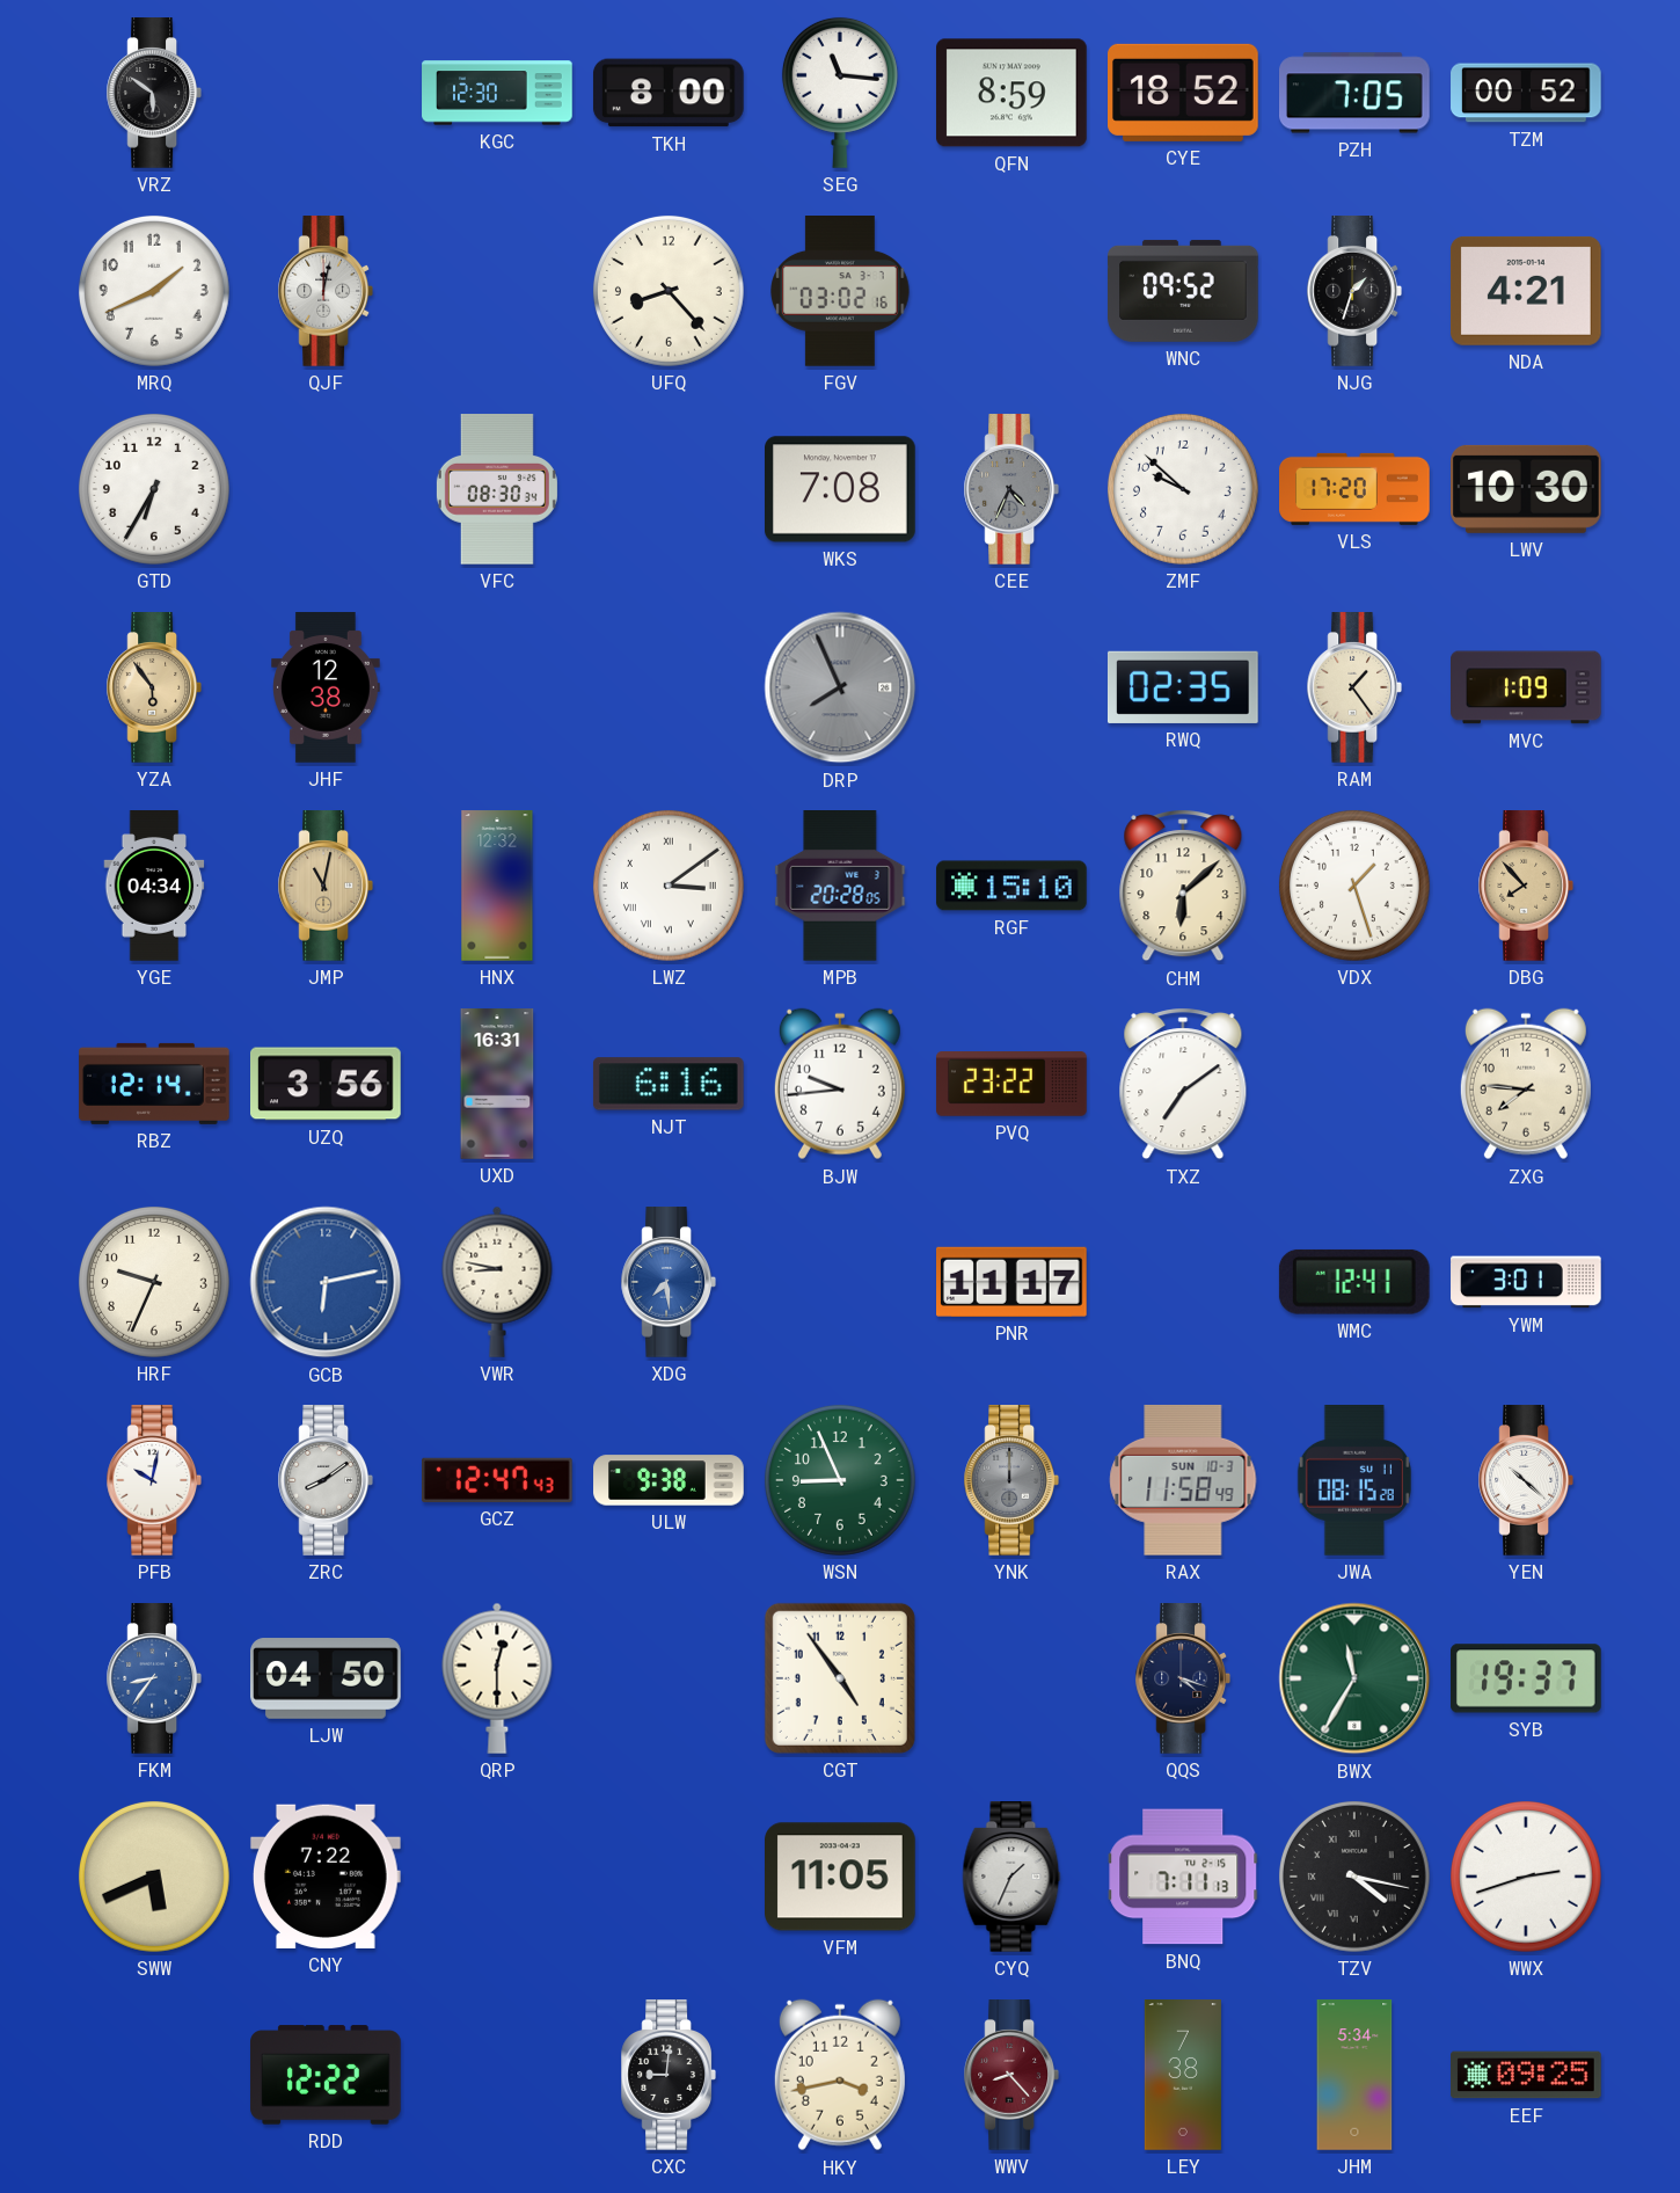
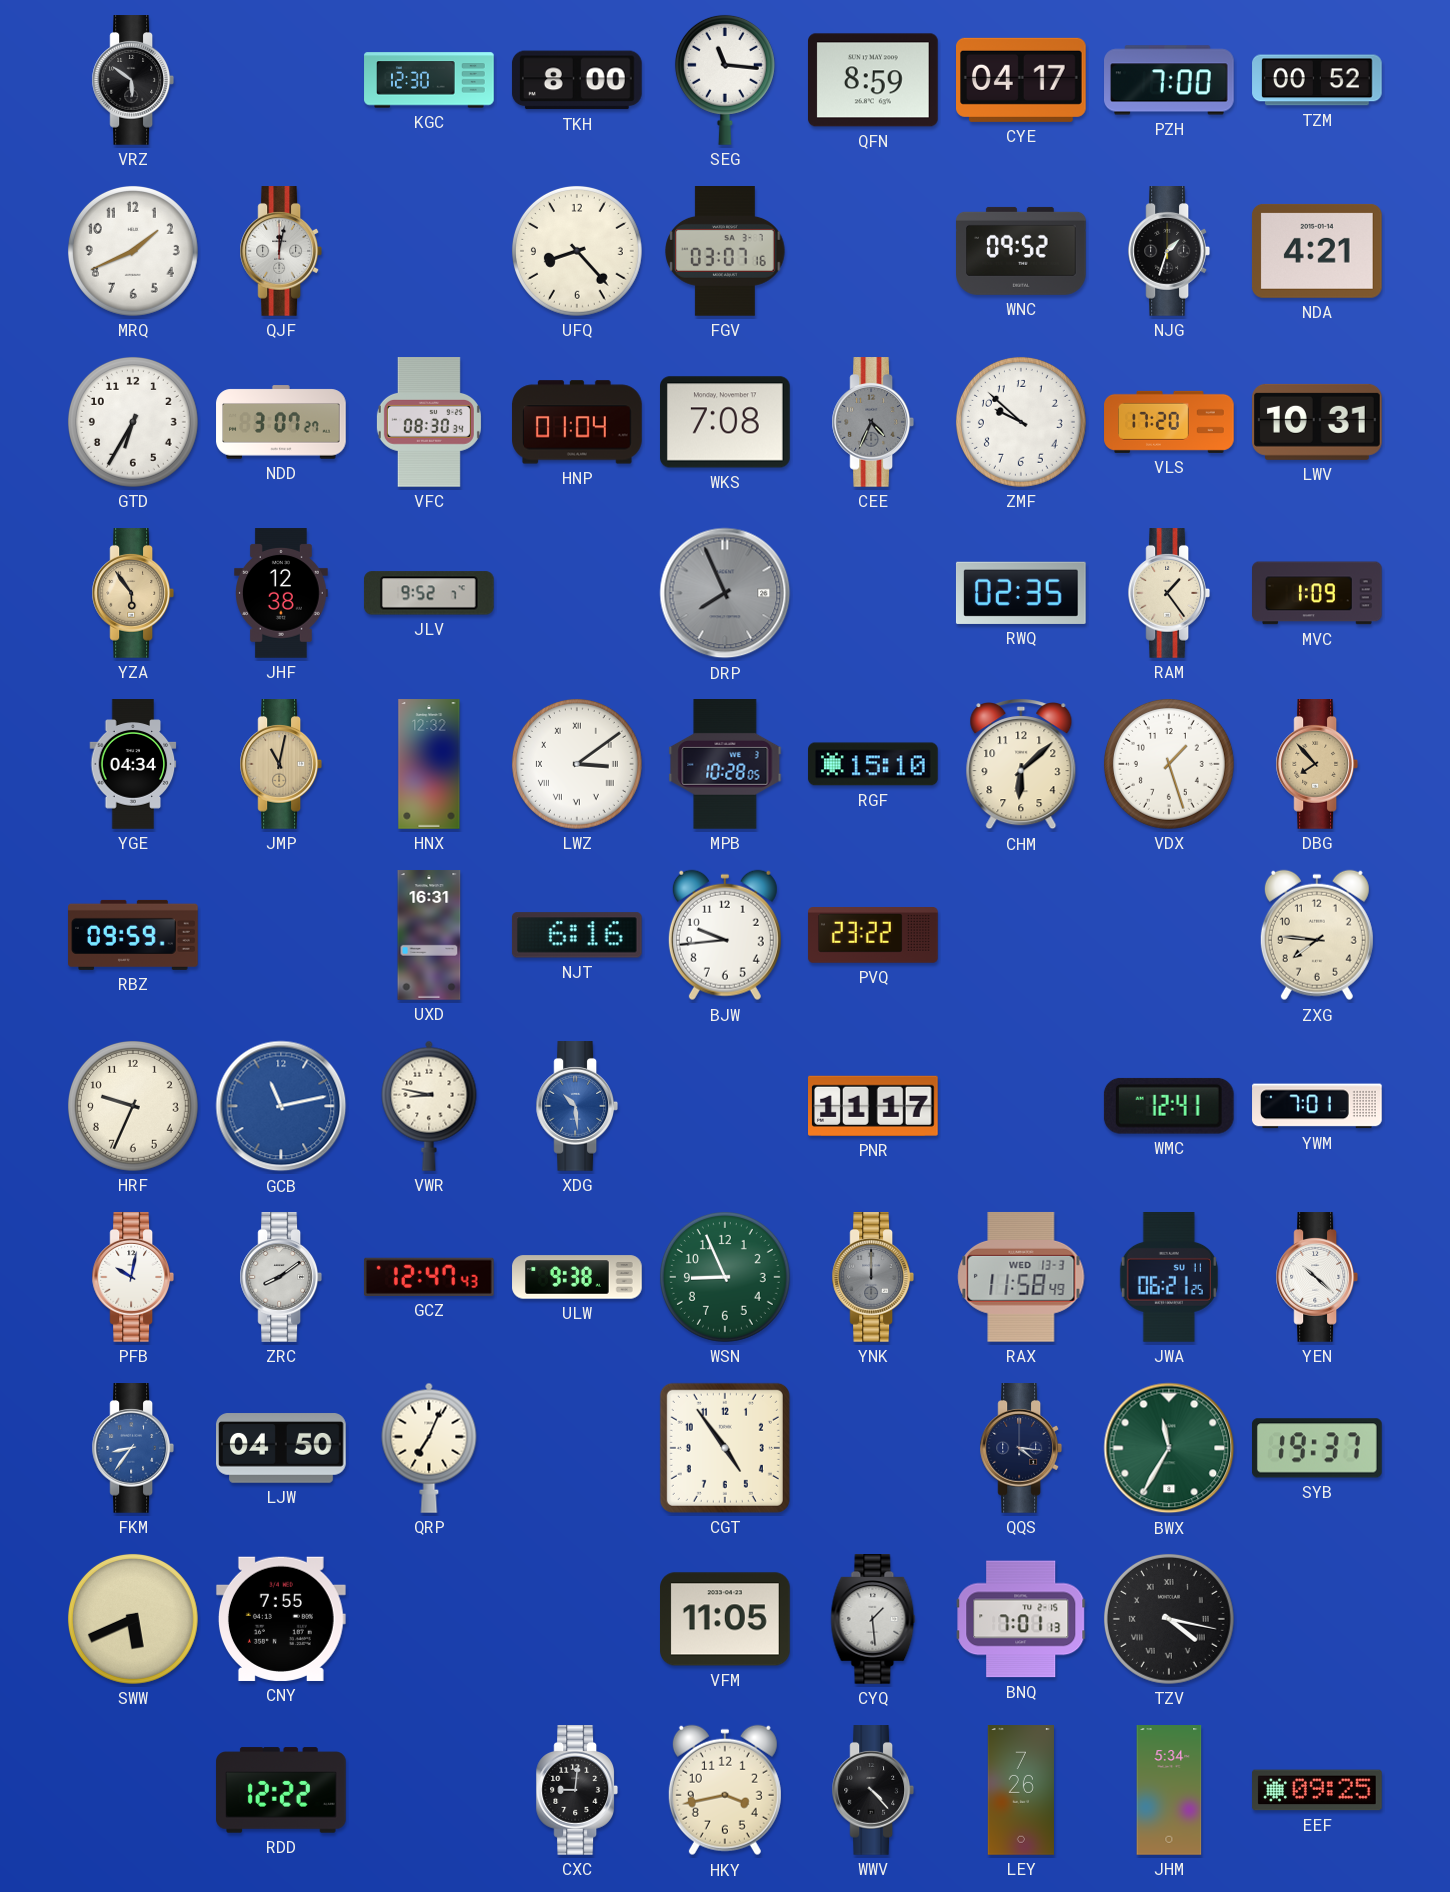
CYE: 18:52 -> 04:17 (1022, 80)
PZH: 7:05 -> 7:00 (1170, 80)
FGV: 03:02 -> 03:07 (725, 252)
NDD: none -> 3:07 (281, 422)
HNP: none -> 01:04 (578, 422)
LWV: 10:30 -> 10:31 (1318, 422)
JLV: none -> 9:52 (429, 593)
MPB: 20:28 -> 10:28 (725, 765)
RBZ: 12:14 -> 09:59 (133, 935)
UZQ: 3:56 -> none (327, 1084)
TXZ: 7:09 -> none (1183, 1084)
GCB: 6:13 -> 11:13 (281, 1106)
XDG: 7:29 -> 10:29 (576, 1106)
YWM: 3:01 -> 7:01 (1317, 1106)
RAX date: SUN 10-3 -> WED 13-3 (1021, 1277)
JWA: 08:15 -> 06:21 (1169, 1278)
QRP: 12:30 -> 7:04 (429, 1448)
QQS: 4:18 -> 4:16 (1020, 1448)
CNY: 7:22 -> 7:55 (281, 1619)
CYQ: 1:34 -> 1:29 (873, 1619)
BNQ: 7:11 -> 7:01 (1021, 1619)
WWX: 2:42 -> none (1526, 1877)
WWV: 8:23 -> 4:23 (872, 1790)
WWV dial: burgundy -> black (872, 1790)
LEY: 7:38 -> 7:26 (1021, 1790)
